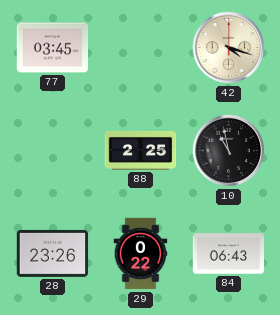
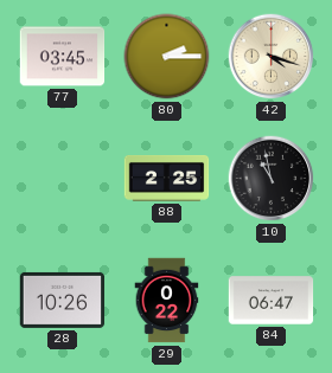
80: none -> 2:15 (167, 57)
28: 23:26 -> 10:26 (63, 300)
84: 06:43 -> 06:47 (272, 301)
